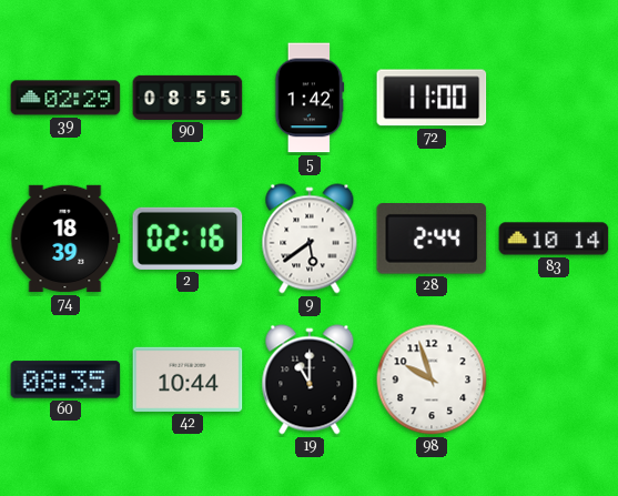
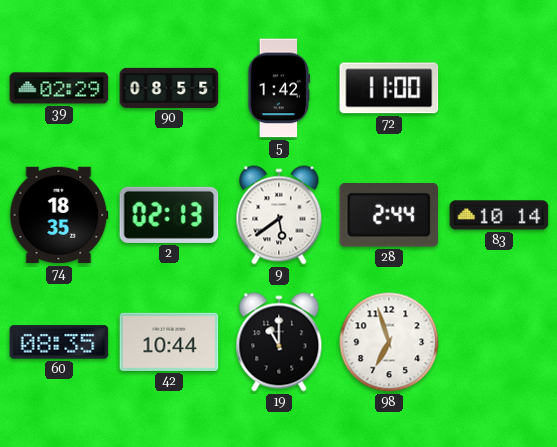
74: 18:39 -> 18:35 (59, 215)
2: 02:16 -> 02:13 (169, 215)
98: 9:57 -> 6:57 (389, 342)
